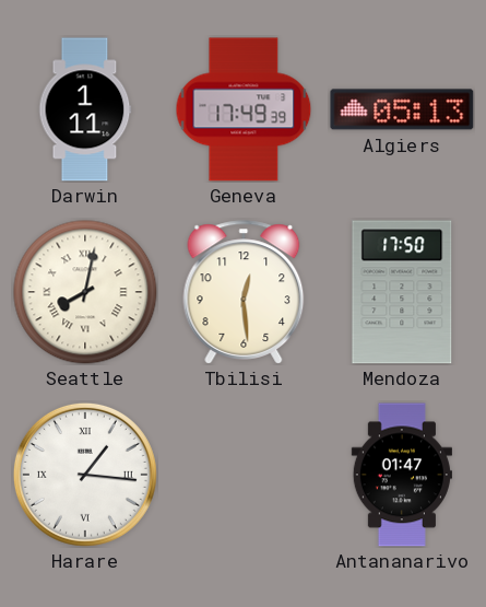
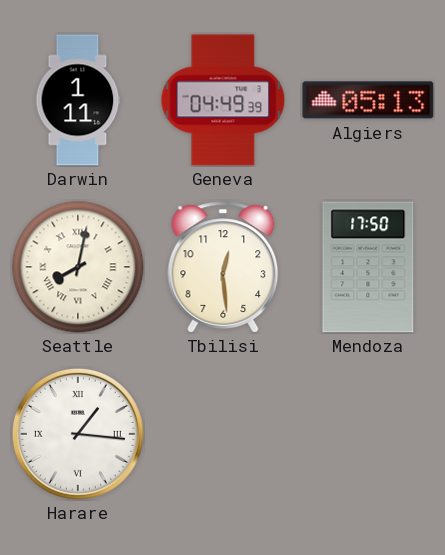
Geneva: 17:49 -> 04:49 (223, 100)
Antananarivo: 01:47 -> none (402, 475)
